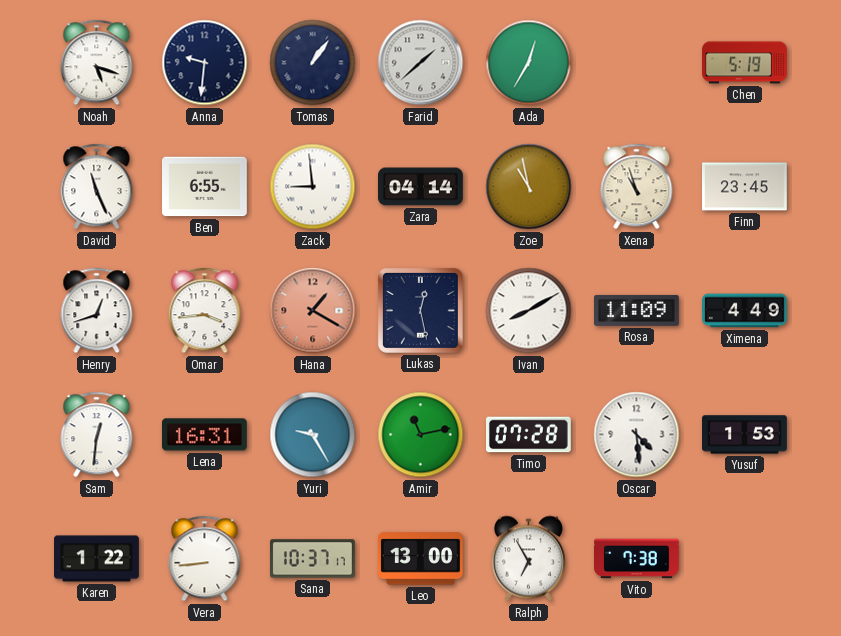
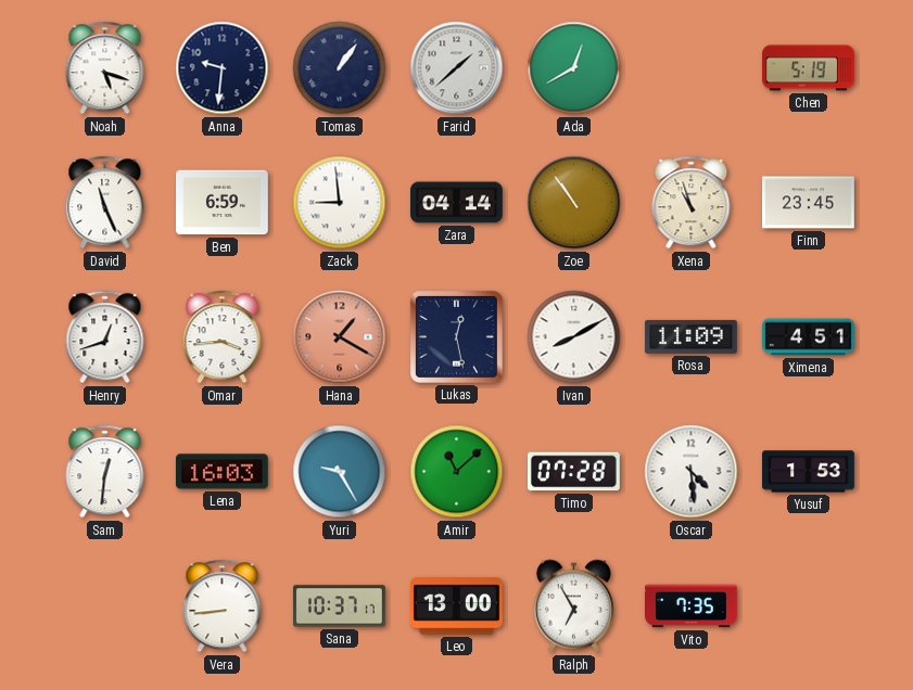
Ada: 12:35 -> 12:40 (574, 68)
Ben: 6:55 -> 6:59 (223, 203)
Zoe: 10:58 -> 10:54 (574, 203)
Ximena: 4:49 -> 4:51 (809, 337)
Lena: 16:31 -> 16:03 (221, 472)
Amir: 11:13 -> 11:08 (457, 472)
Karen: 1:22 -> none (97, 559)
Vito: 7:38 -> 7:35 (692, 606)
